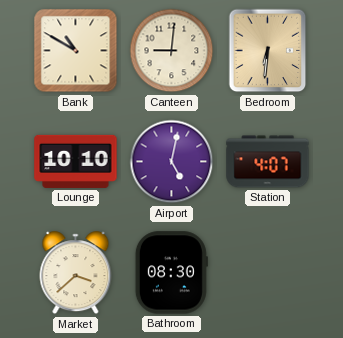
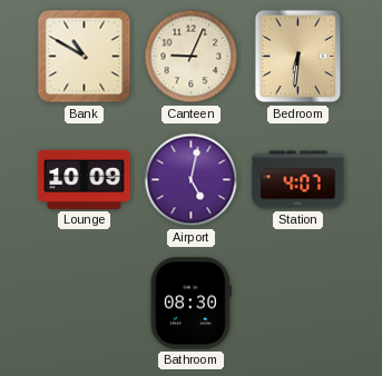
Canteen: 9:01 -> 9:04 (192, 57)
Lounge: 10:10 -> 10:09 (85, 179)
Market: 3:38 -> none (76, 273)
